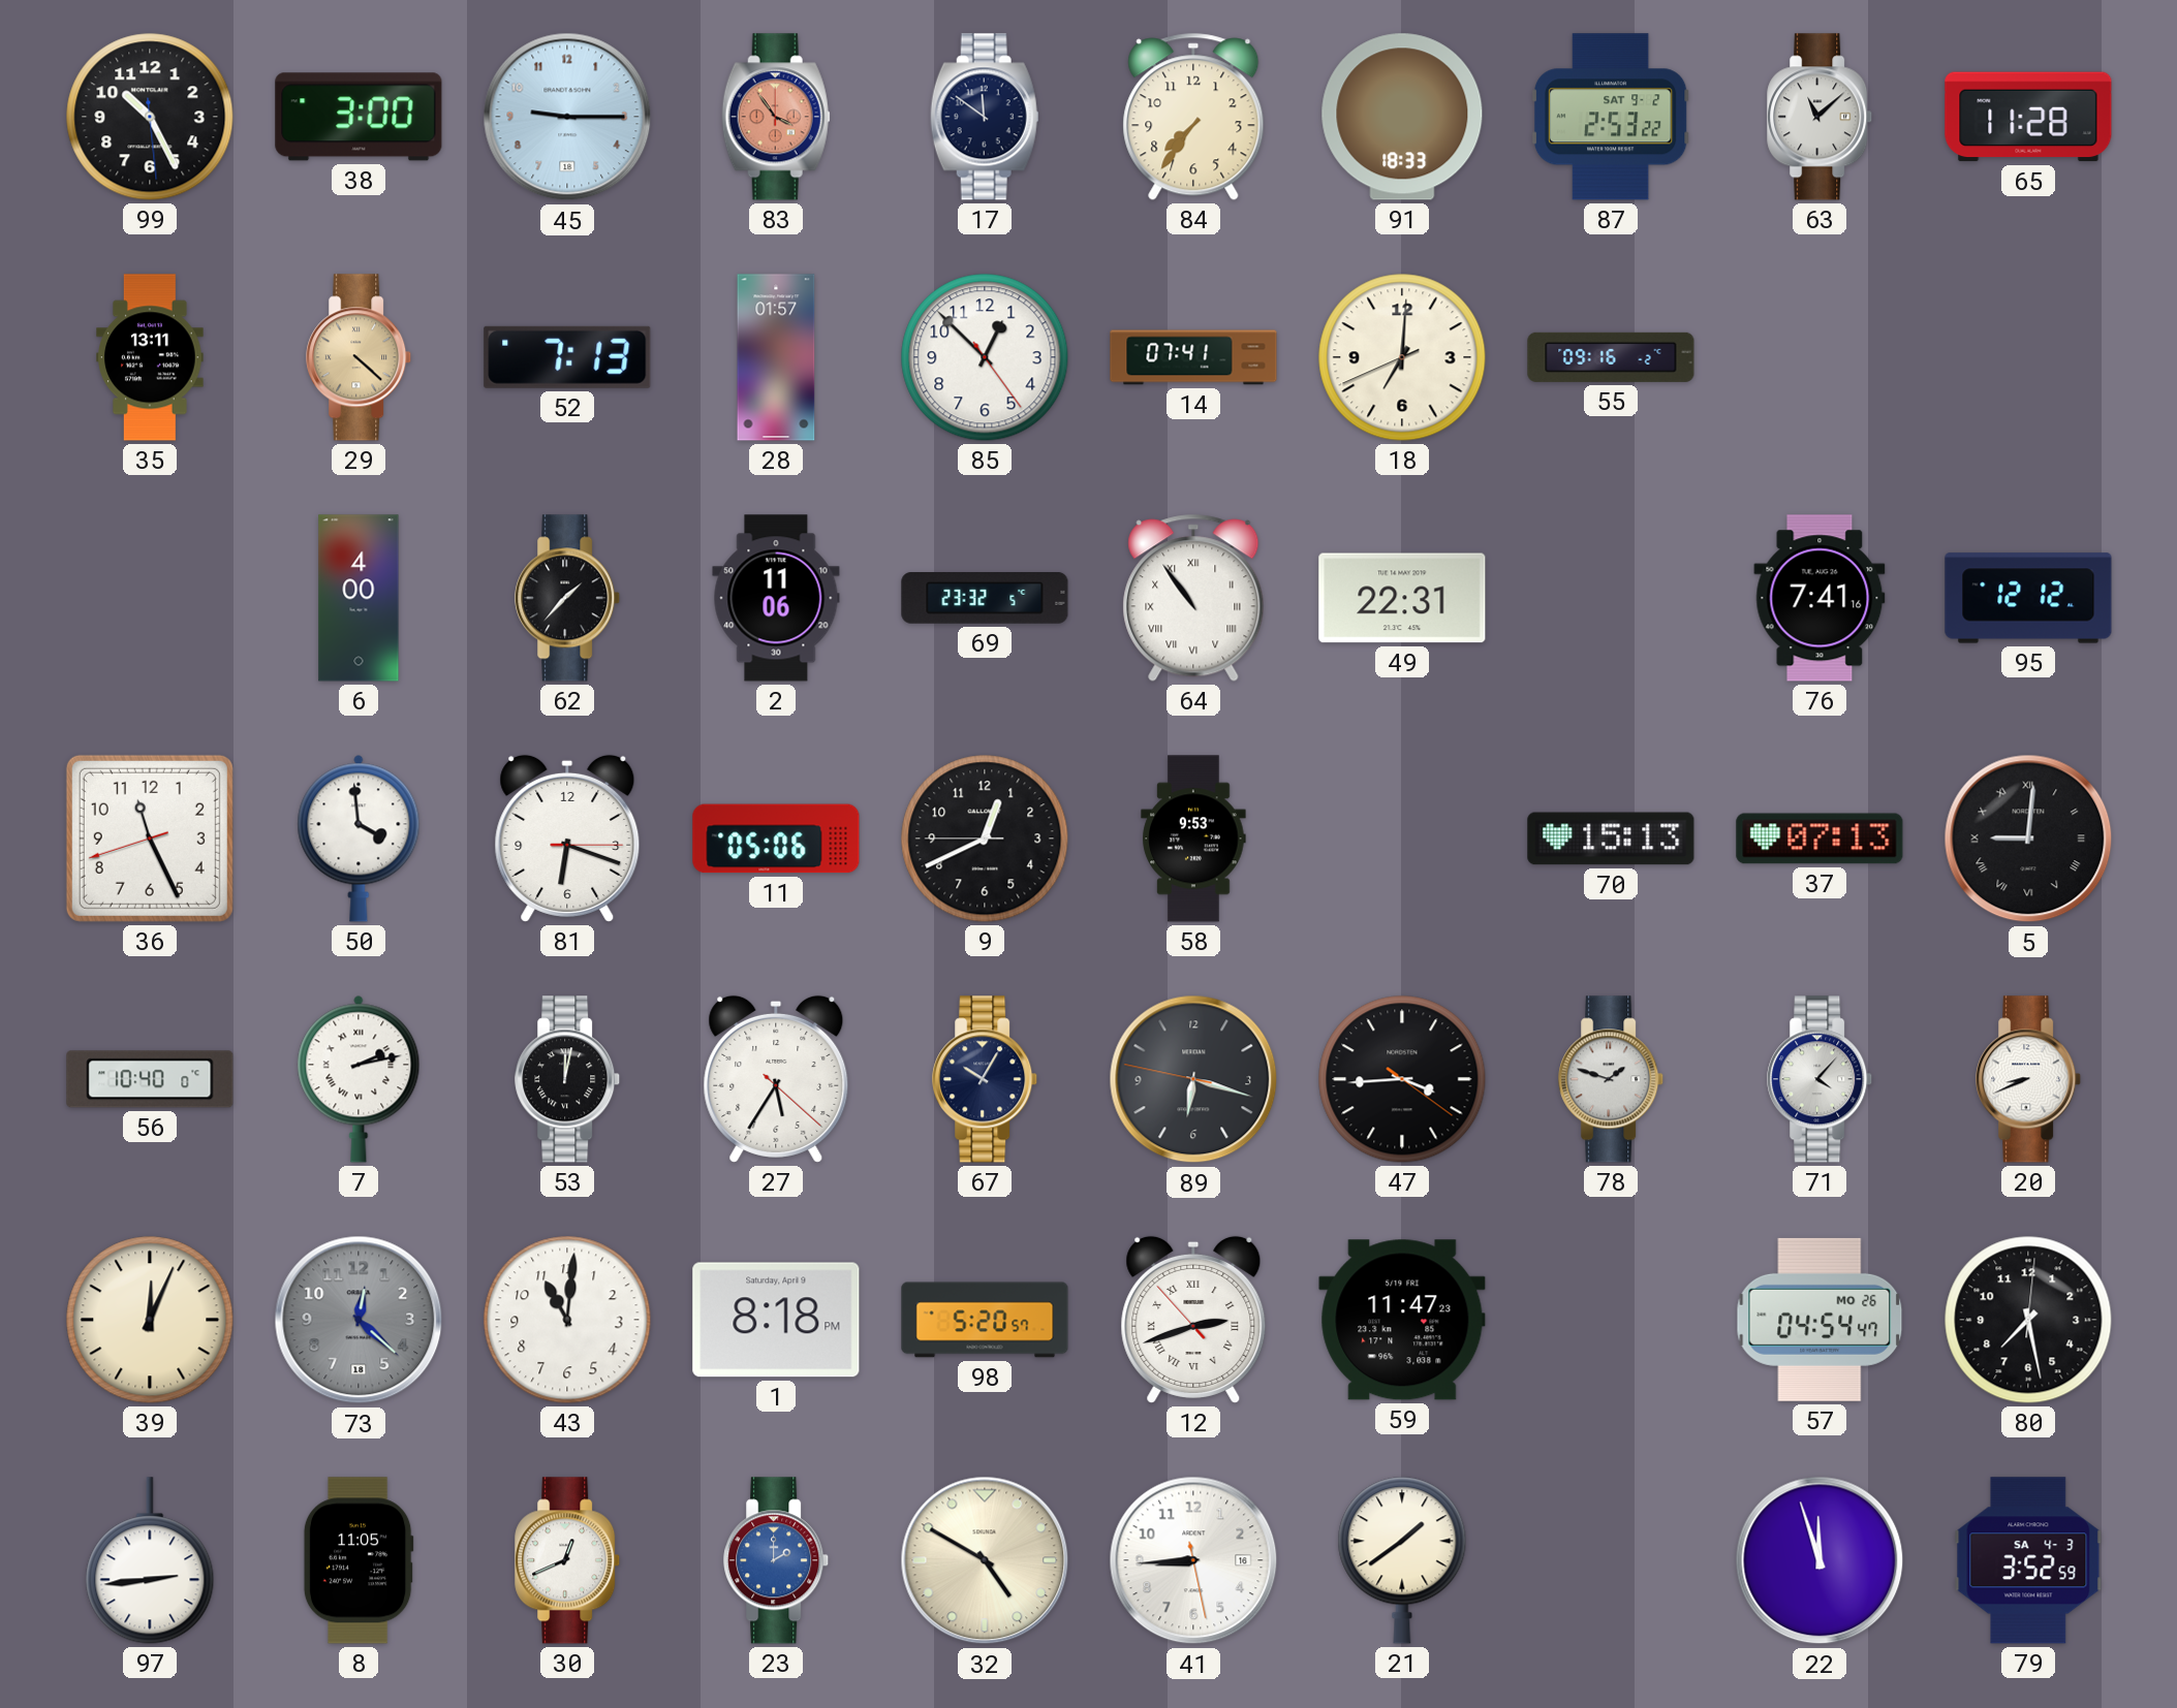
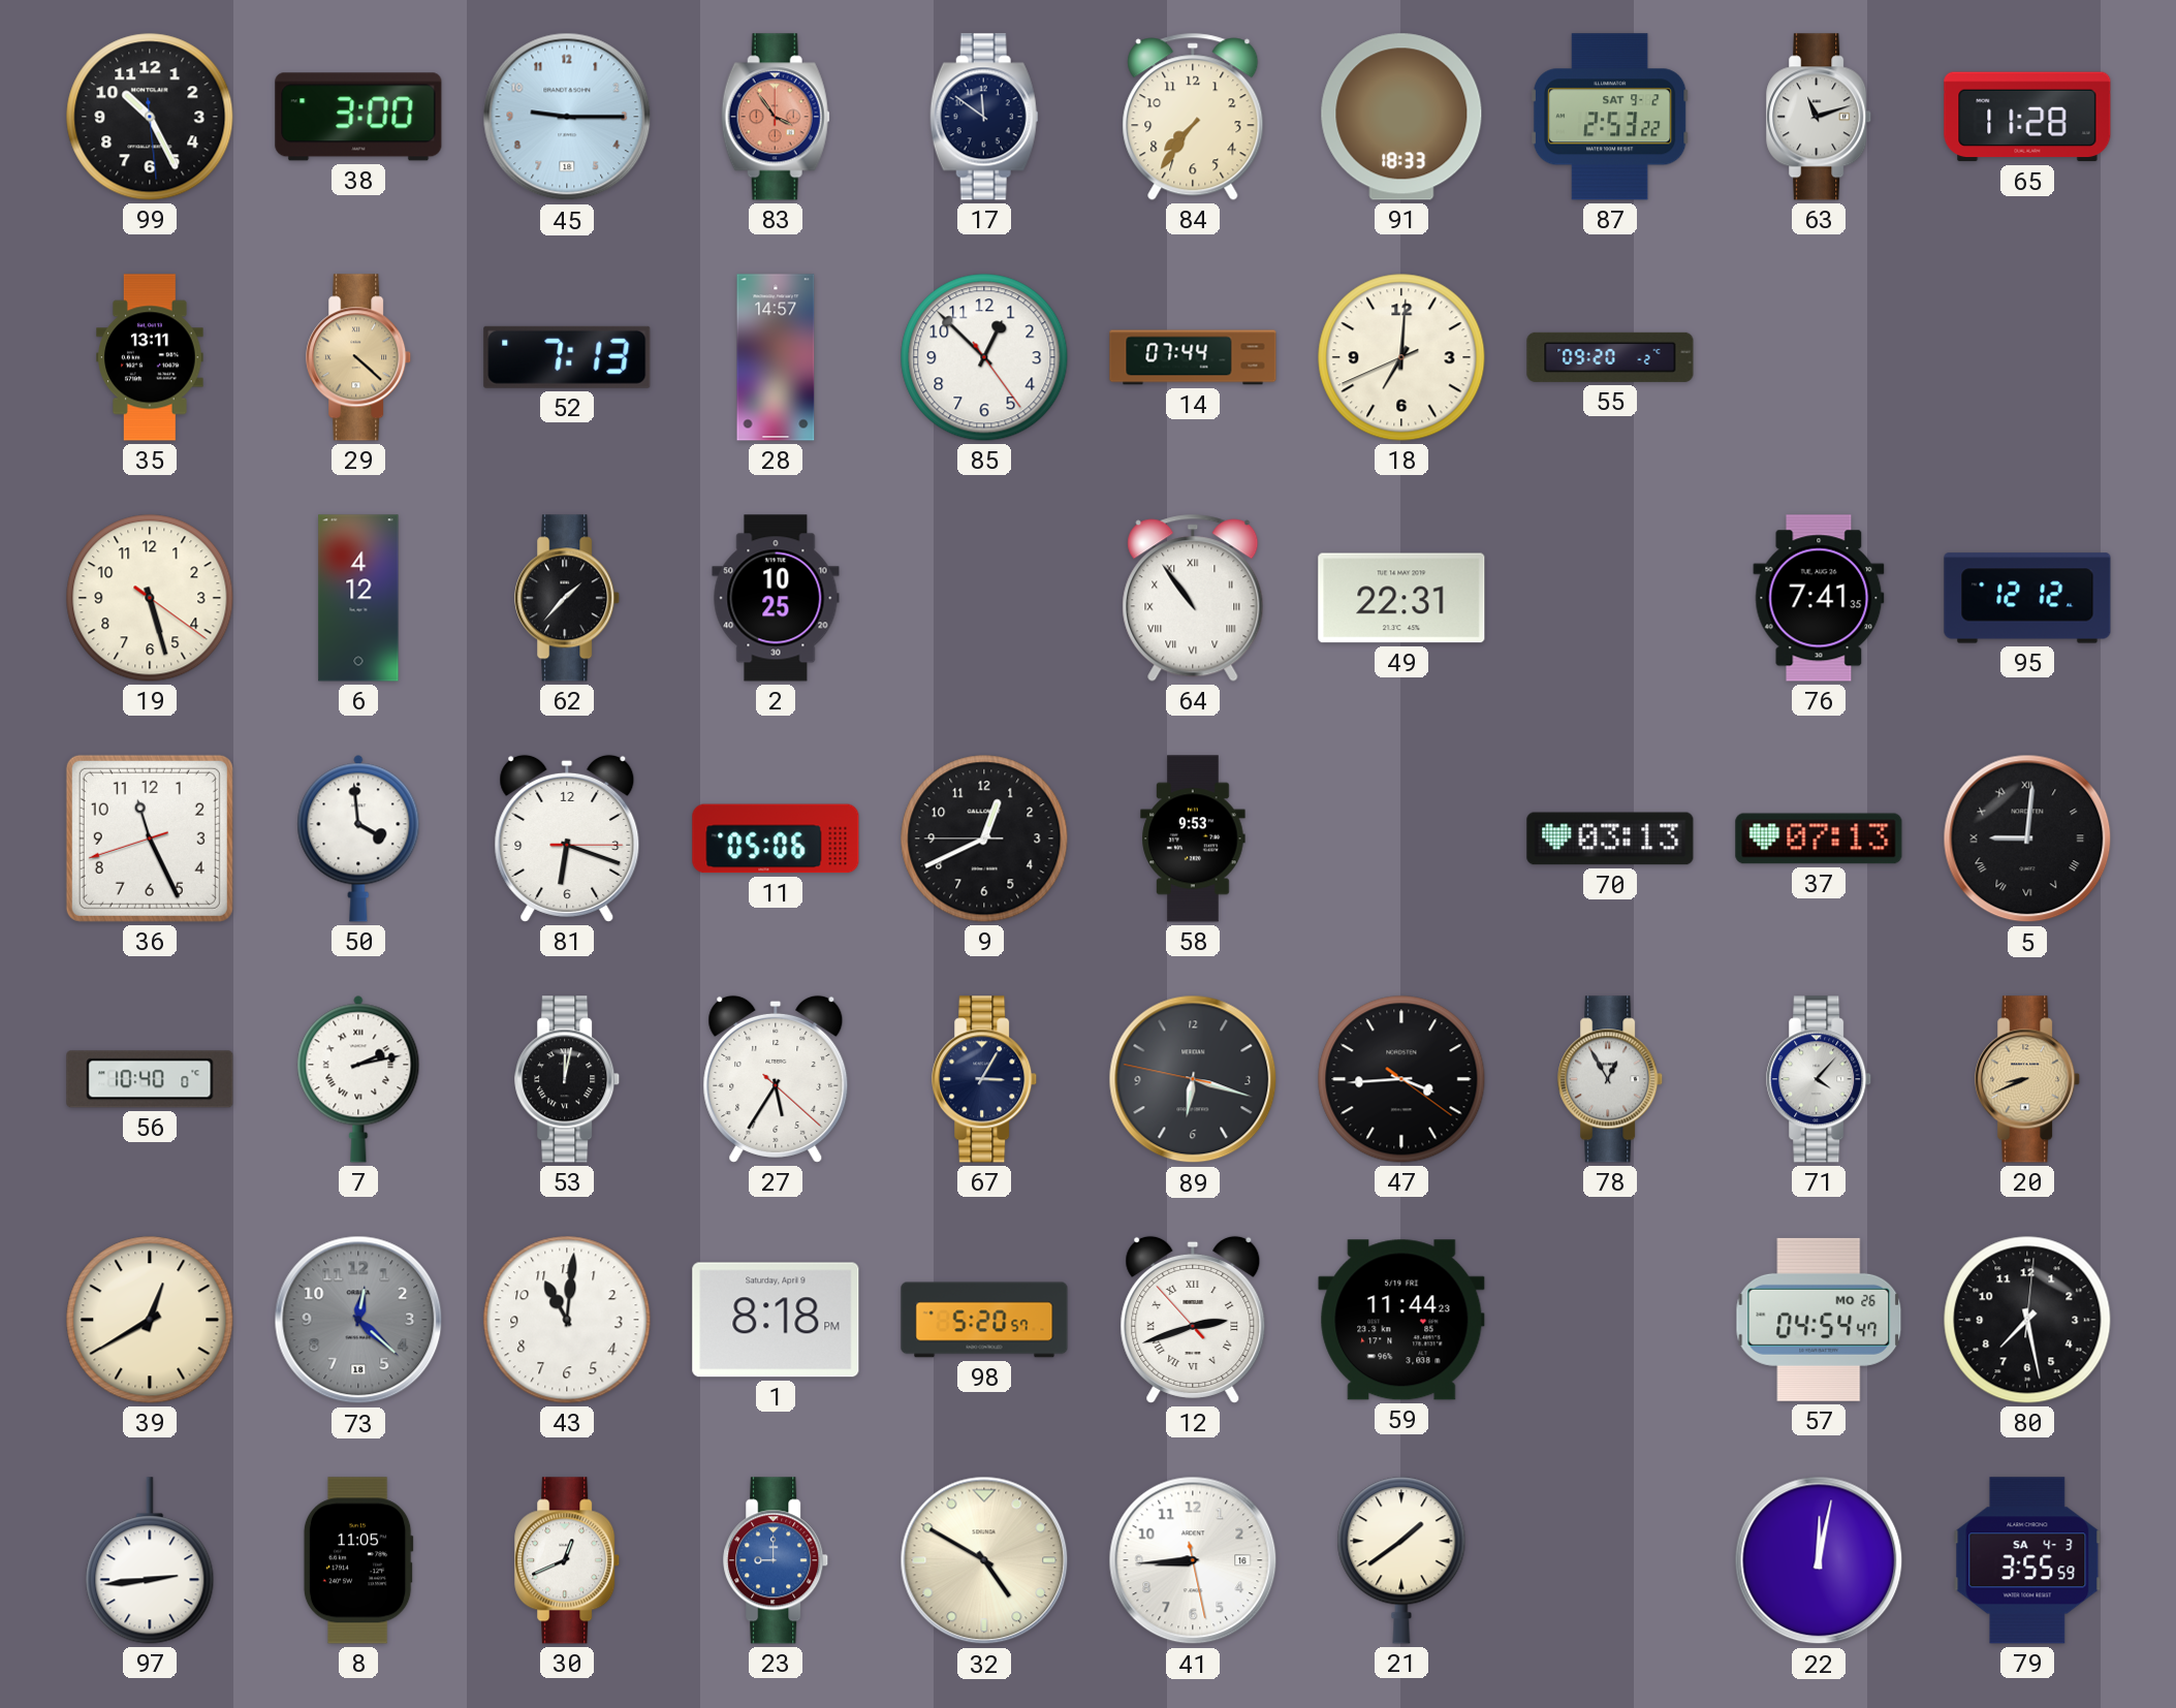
63: 11:08 -> 11:12 (1820, 117)
28: 01:57 -> 14:57 (776, 357)
14: 07:41 -> 07:44 (1193, 357)
55: 09:16 -> 09:20 (1610, 357)
19: none -> 5:27 (150, 598)
6: 4:00 -> 4:12 (358, 598)
2: 11:06 -> 10:25 (776, 598)
69: 23:32 -> none (985, 599)
76: 7:41:16 -> 7:41:35 (1819, 598)
70: 15:13 -> 03:13 (1610, 839)
67: 10:05 -> 3:05 (985, 1079)
78: 1:48 -> 12:55 (1611, 1079)
20 dial: white -> champagne (2028, 1079)
39: 12:04 -> 12:40 (150, 1320)
59: 11:47 -> 11:44 (1401, 1320)
23: 2:00 -> 9:00 (777, 1560)
22: 11:57 -> 12:02 (1819, 1560)
79: 3:52 -> 3:55 (2027, 1560)
